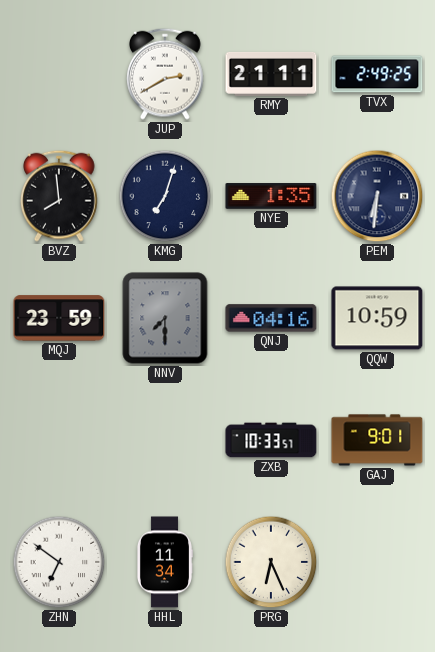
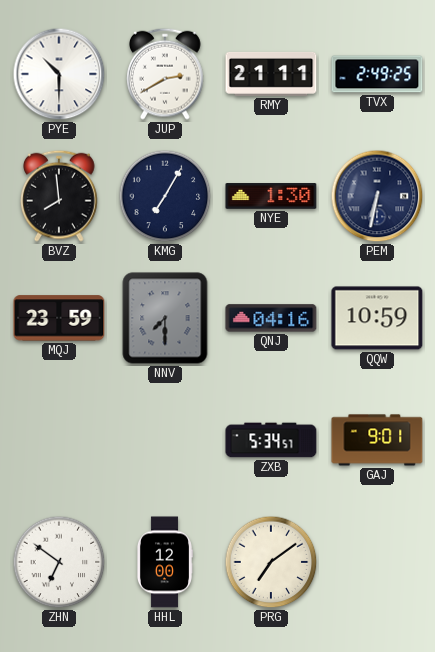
PYE: none -> 10:30 (59, 74)
KMG: 7:03 -> 7:05 (165, 196)
NYE: 1:35 -> 1:30 (271, 196)
PEM: 6:31 -> 6:32 (377, 196)
ZXB: 10:33 -> 5:34 (271, 440)
HHL: 11:34 -> 12:00 (164, 562)
PRG: 6:26 -> 7:09 (271, 562)
